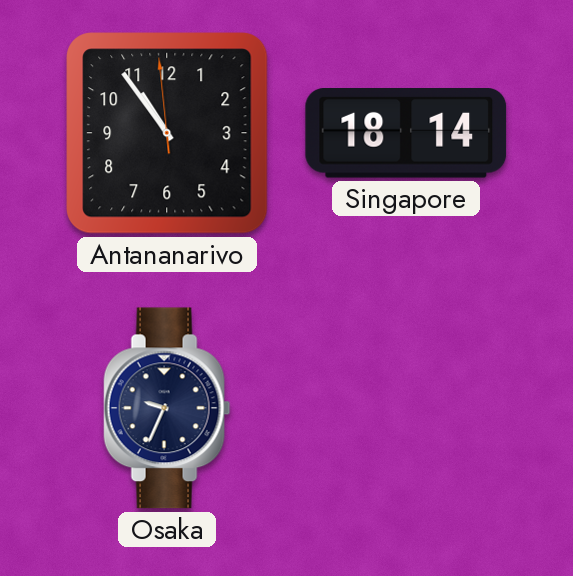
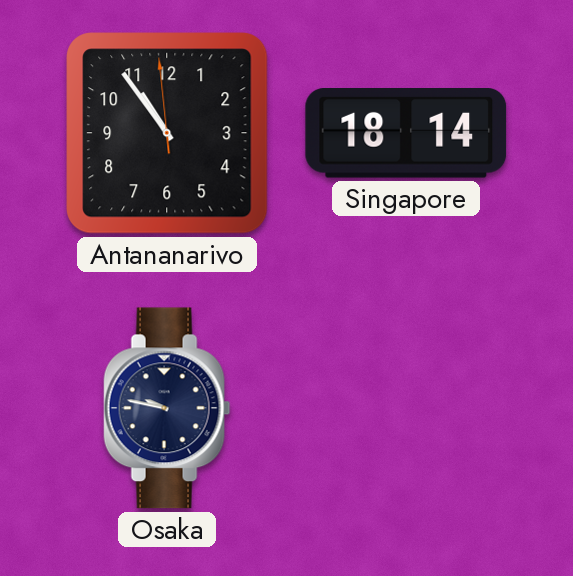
Osaka: 9:34 -> 9:47 (167, 408)
